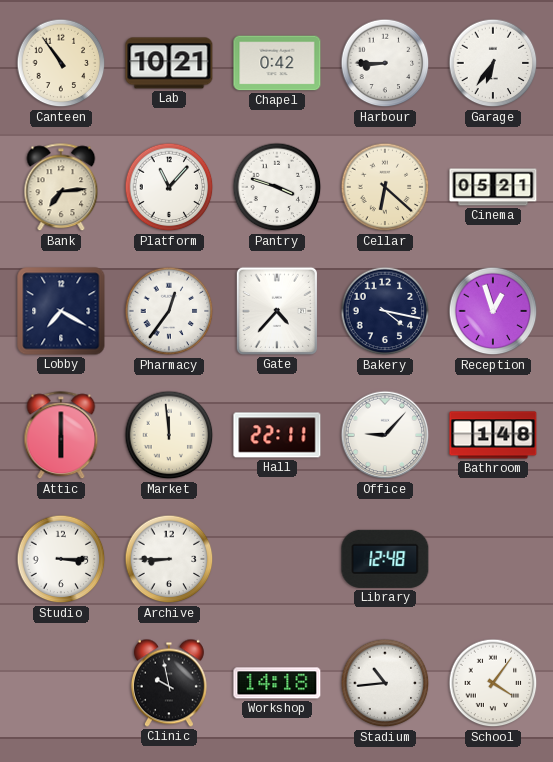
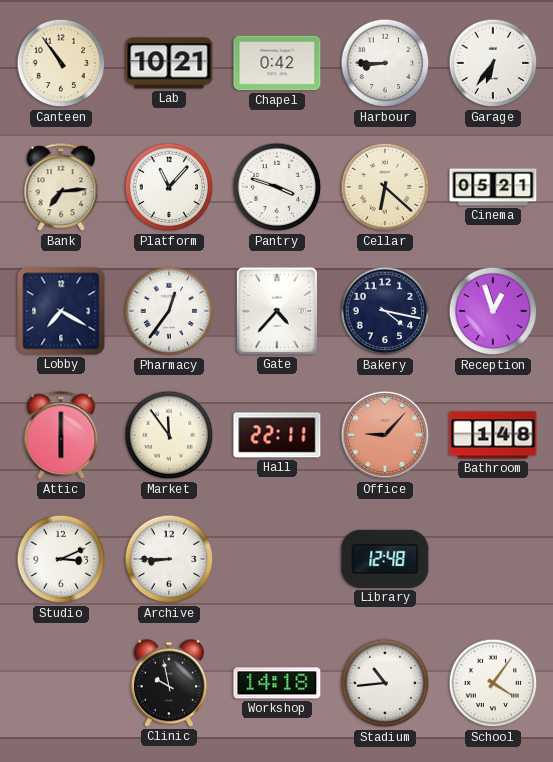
Market: 11:59 -> 11:54 (169, 435)
Office dial: white -> salmon (385, 435)
Studio: 3:15 -> 3:11 (61, 559)
